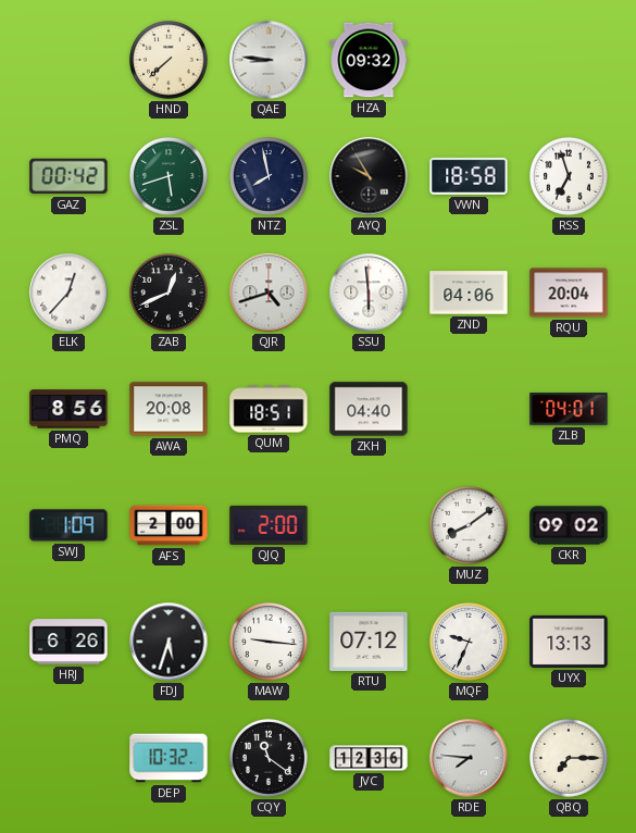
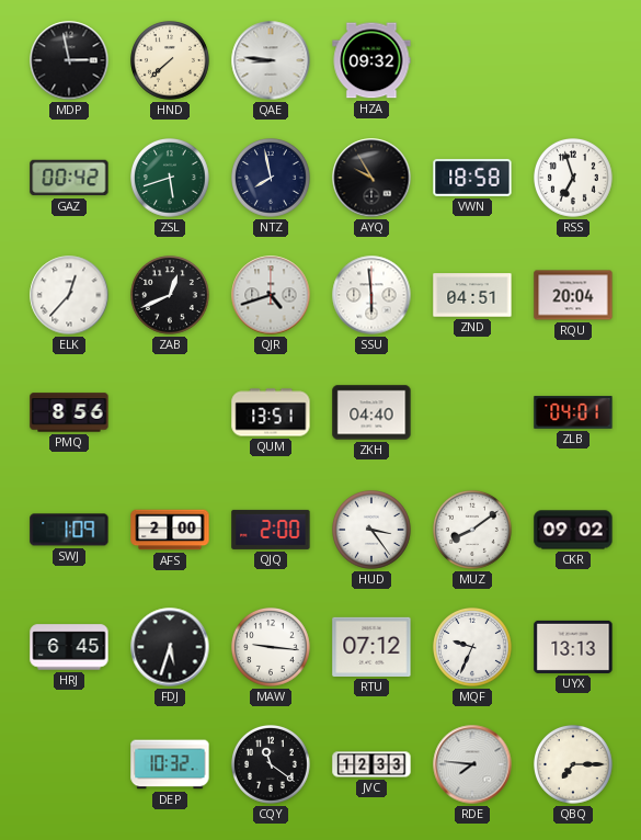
MDP: none -> 2:58 (69, 60)
ZND: 04:06 -> 04:51 (472, 295)
AWA: 20:08 -> none (169, 409)
QUM: 18:51 -> 13:51 (271, 412)
HUD: none -> 3:24 (373, 531)
HRJ: 6:26 -> 6:45 (69, 647)
JVC: 12:36 -> 12:33 (371, 764)
